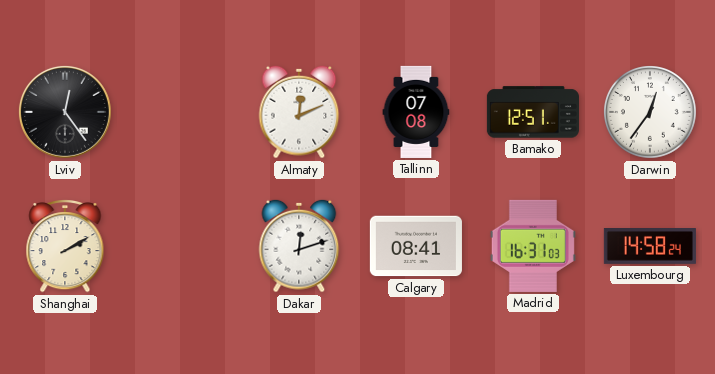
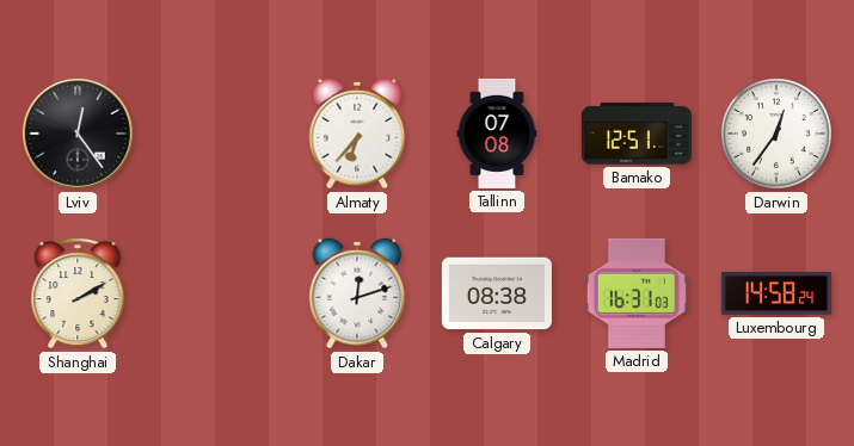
Almaty: 12:11 -> 6:37 (357, 134)
Calgary: 08:41 -> 08:38 (497, 293)
